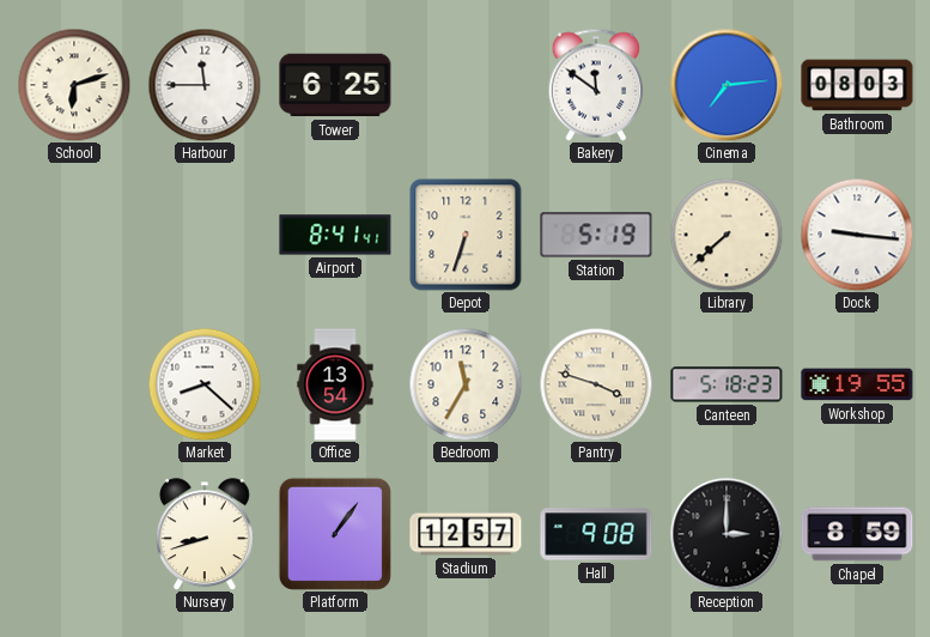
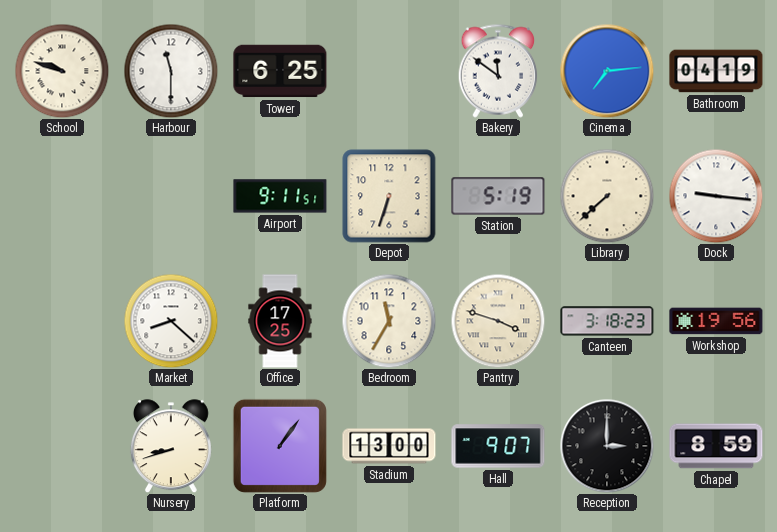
School: 6:12 -> 9:48 (62, 71)
Harbour: 11:45 -> 11:30 (171, 71)
Bathroom: 08:03 -> 04:19 (716, 71)
Airport: 8:41 -> 9:11 (280, 196)
Office: 13:54 -> 17:25 (280, 321)
Canteen: 5:18 -> 3:18 (607, 321)
Workshop: 19:55 -> 19:56 (716, 321)
Stadium: 12:57 -> 13:00 (389, 446)
Hall: 9:08 -> 9:07 (498, 446)
